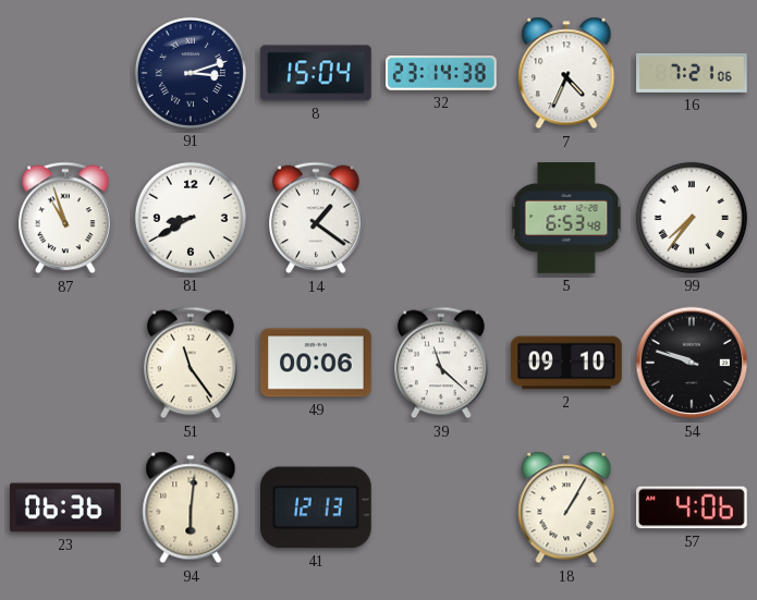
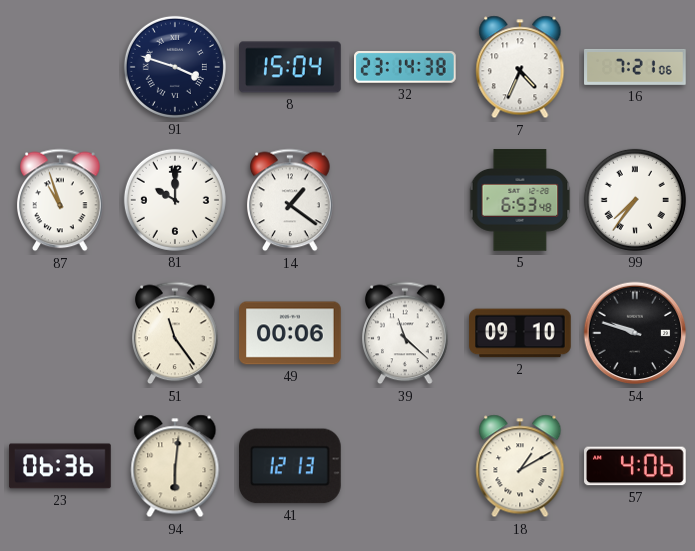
91: 3:12 -> 3:48 (175, 67)
81: 8:40 -> 10:00 (175, 200)
18: 1:05 -> 1:10 (520, 466)
